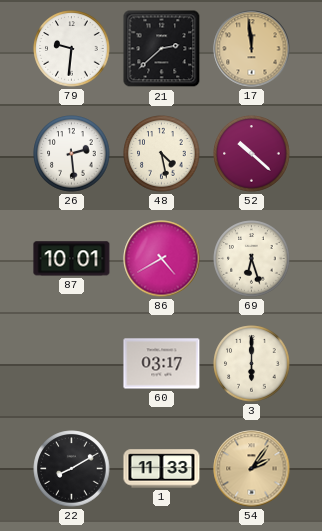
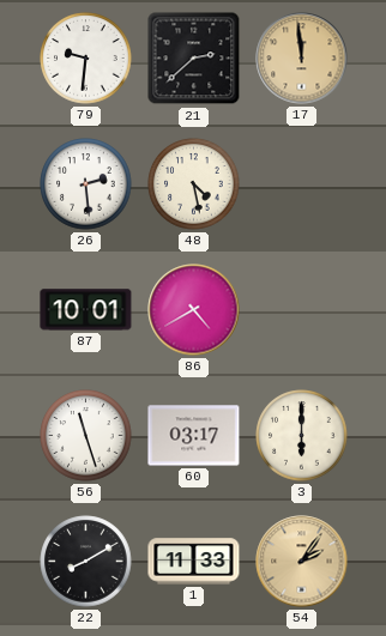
52: 10:22 -> none (252, 154)
69: 6:27 -> none (252, 259)
56: none -> 11:27 (86, 436)
